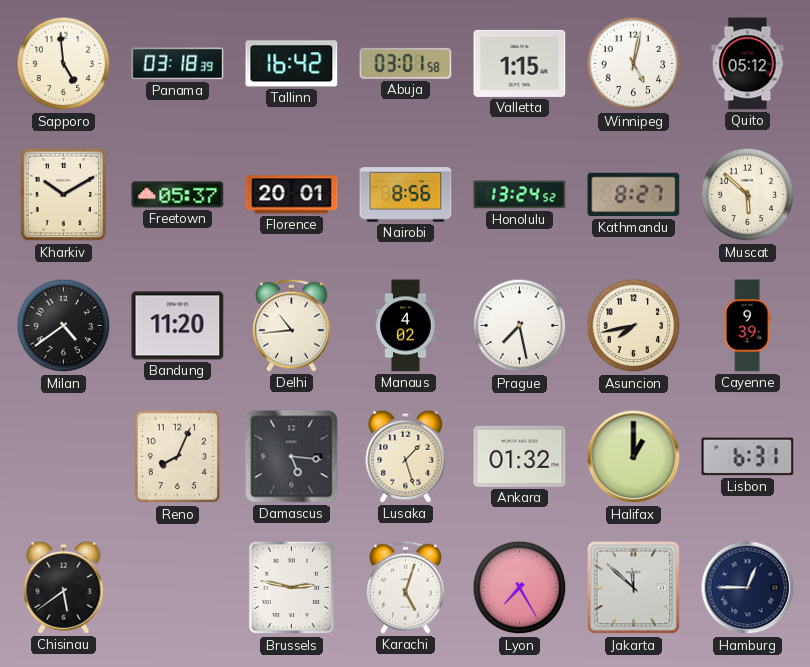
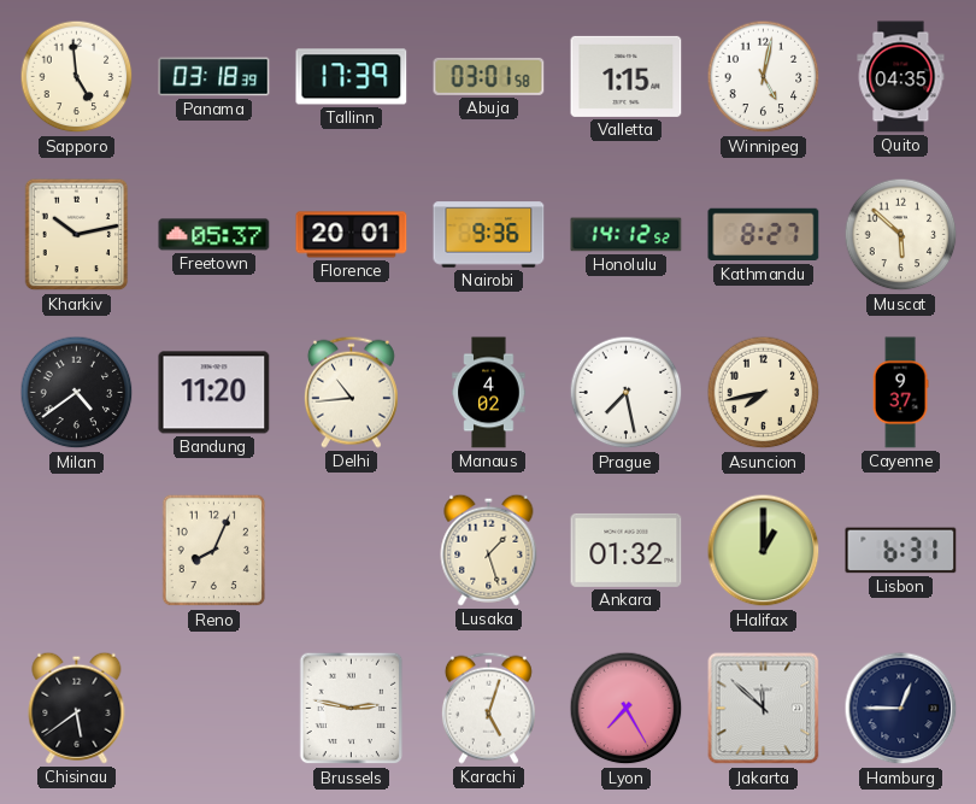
Tallinn: 16:42 -> 17:39 (352, 77)
Quito: 05:12 -> 04:35 (901, 77)
Kharkiv: 10:10 -> 10:13 (77, 235)
Nairobi: 8:56 -> 9:36 (489, 235)
Honolulu: 13:24 -> 14:12 (627, 235)
Cayenne: 9:39 -> 9:37 (900, 393)
Damascus: 5:16 -> none (292, 457)
